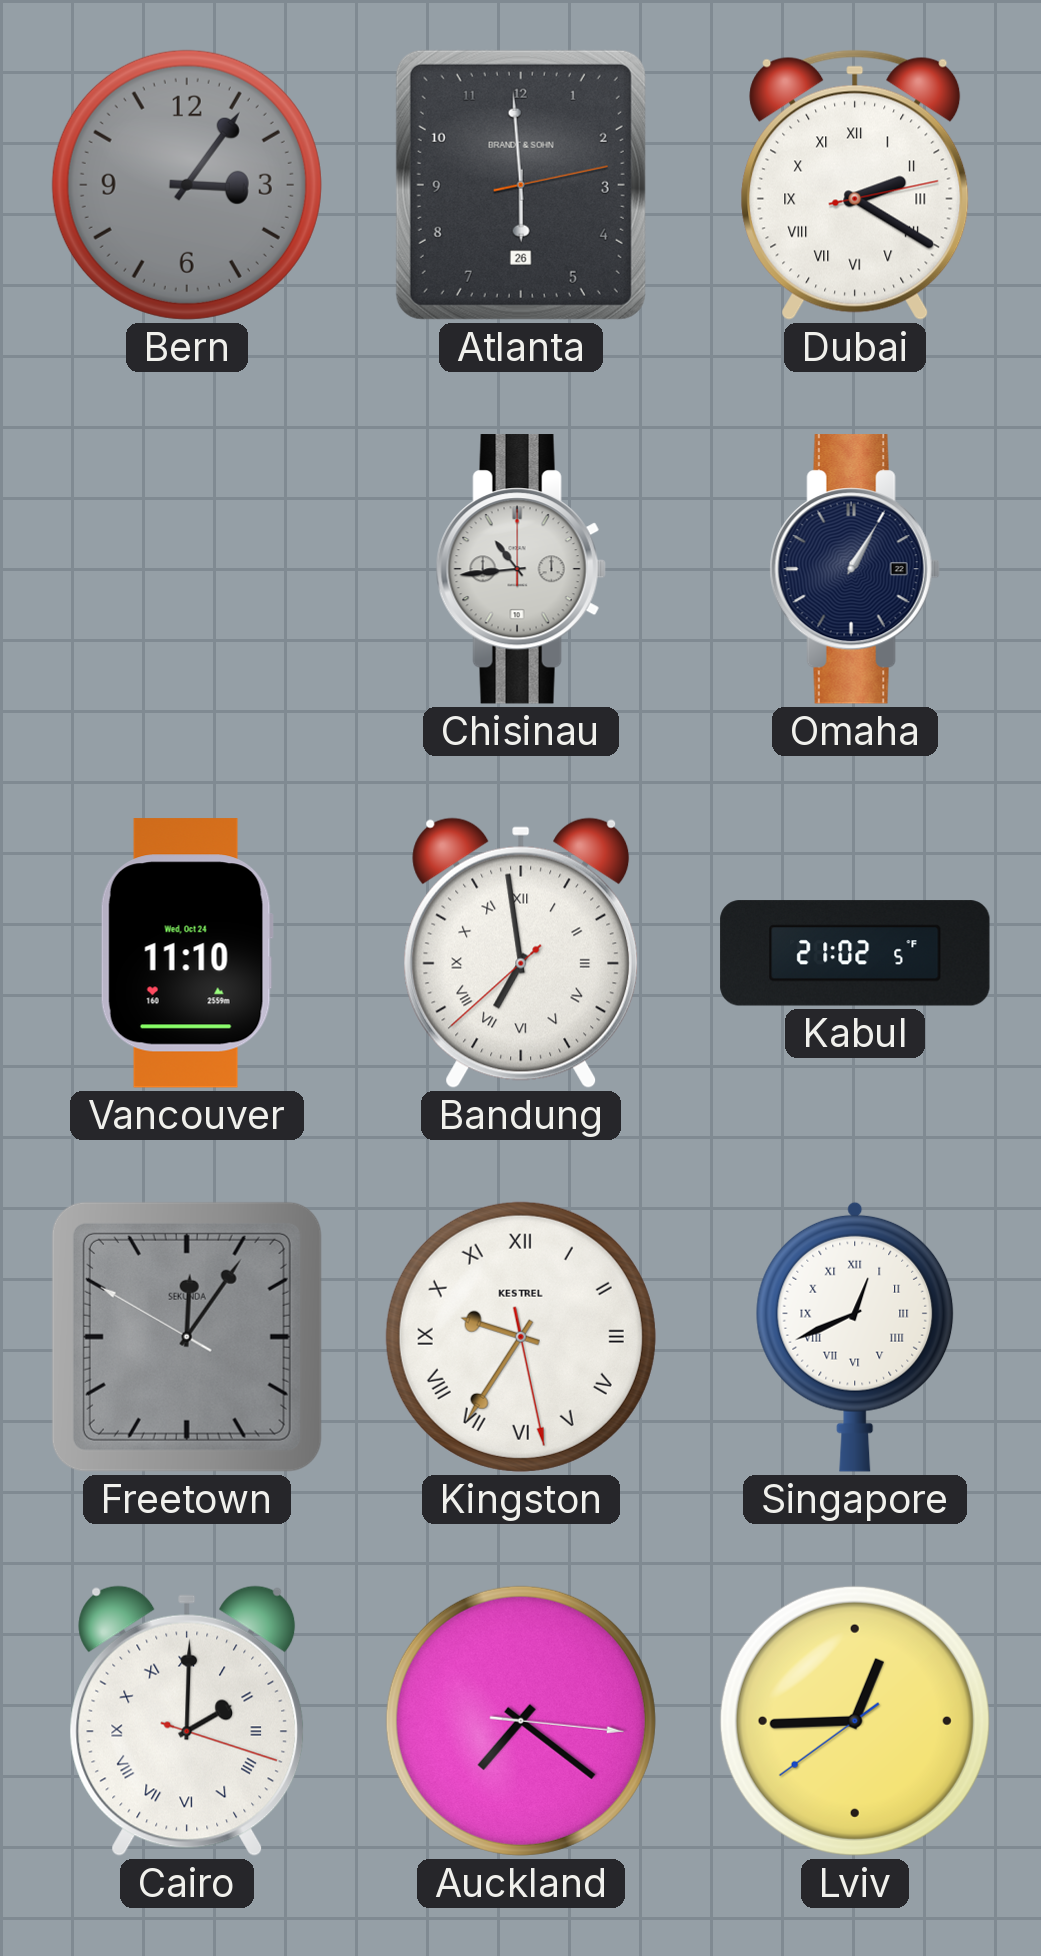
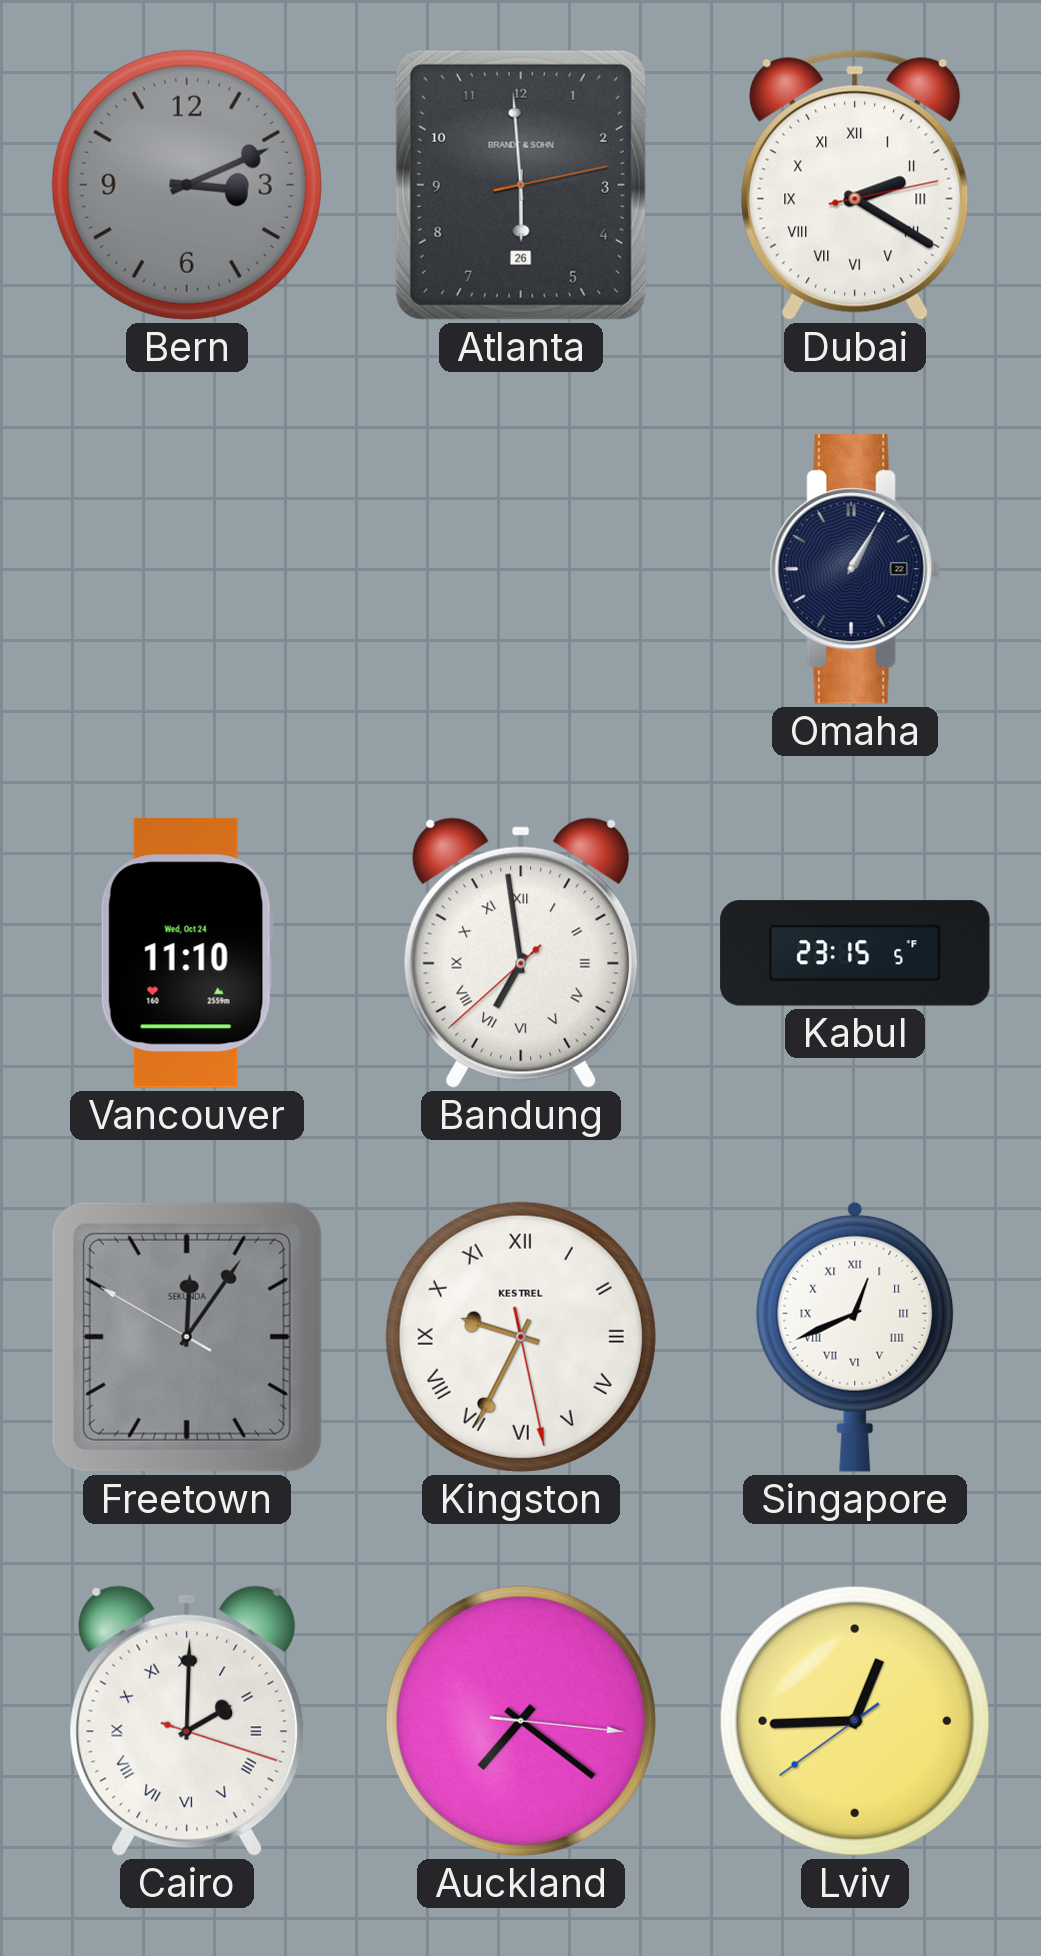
Bern: 3:06 -> 3:11 (187, 185)
Chisinau: 10:44 -> none (521, 569)
Kabul: 21:02 -> 23:15 (855, 953)
Kingston: 9:35 -> 9:34 (521, 1337)
